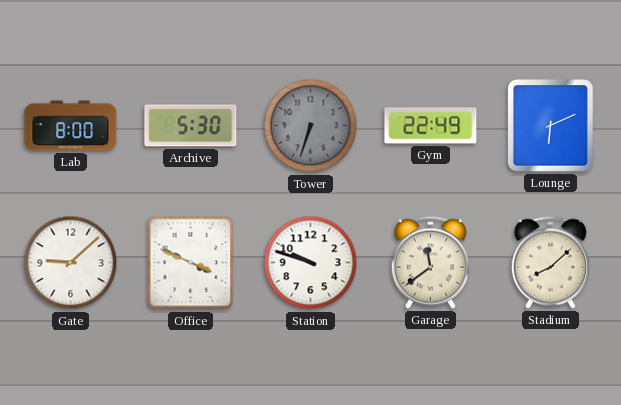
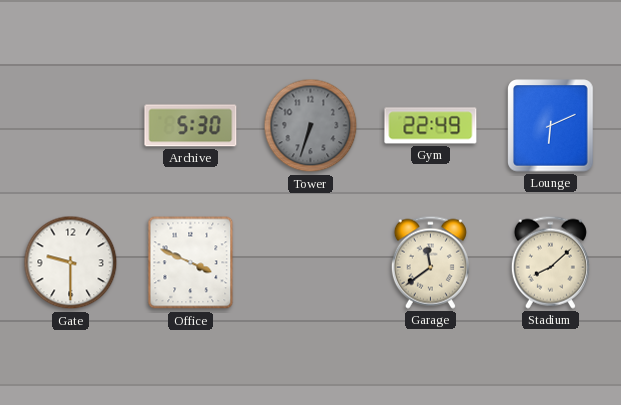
Lab: 8:00 -> none (71, 126)
Gate: 9:08 -> 9:30 (71, 263)
Station: 9:48 -> none (311, 263)
